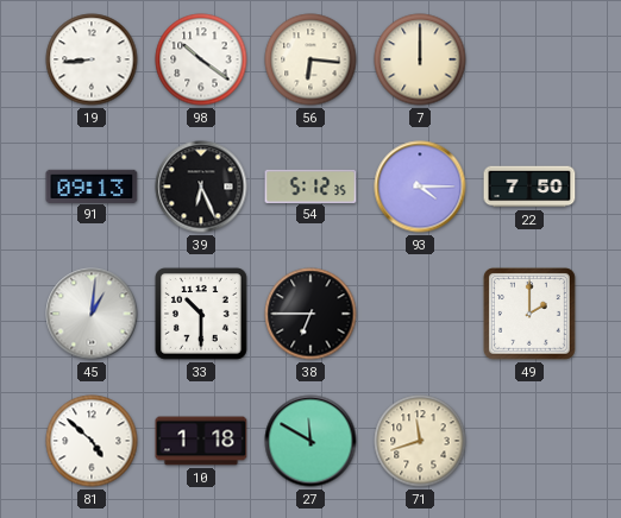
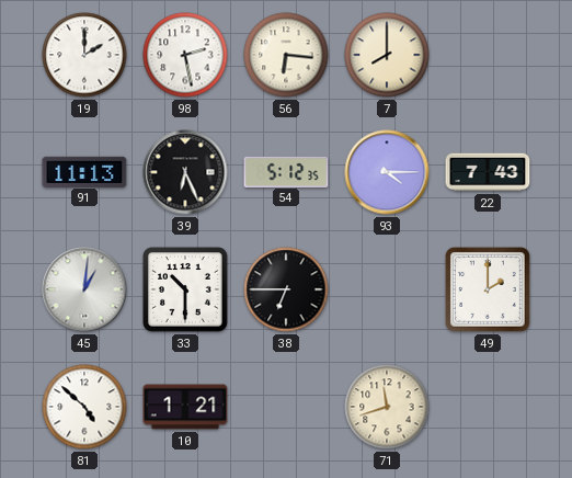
19: 8:44 -> 2:00 (84, 55)
98: 10:21 -> 2:28 (185, 55)
7: 12:00 -> 8:00 (387, 55)
91: 09:13 -> 11:13 (84, 171)
22: 7:50 -> 7:43 (488, 172)
10: 1:18 -> 1:21 (185, 407)
27: 11:50 -> none (310, 441)
